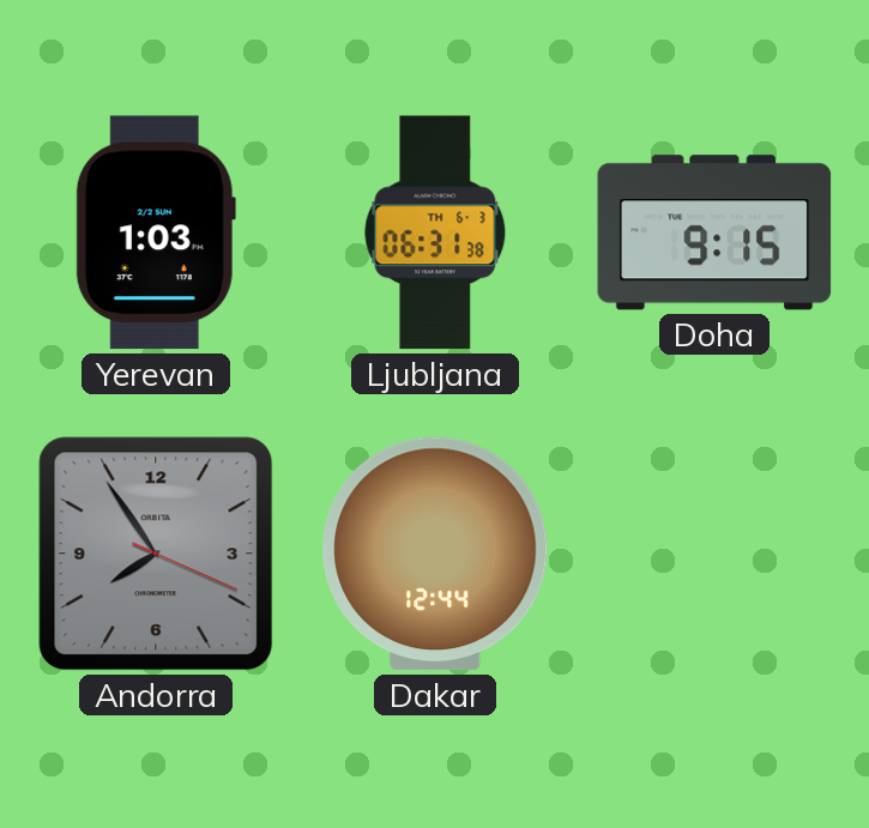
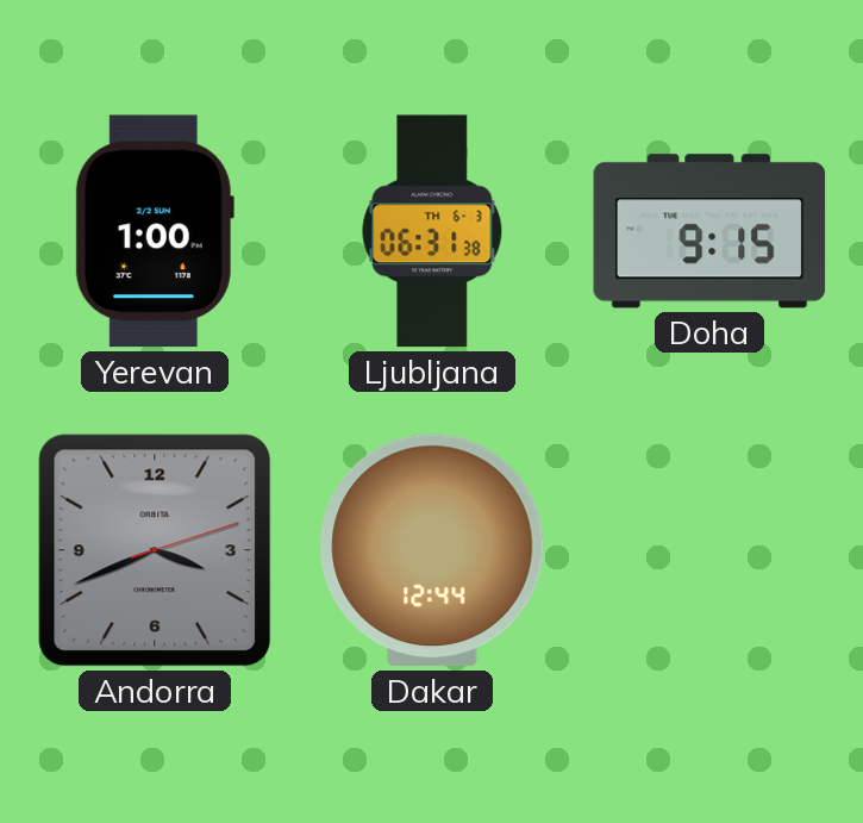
Yerevan: 1:03 -> 1:00 (155, 231)
Andorra: 7:54 -> 3:41 (155, 550)
